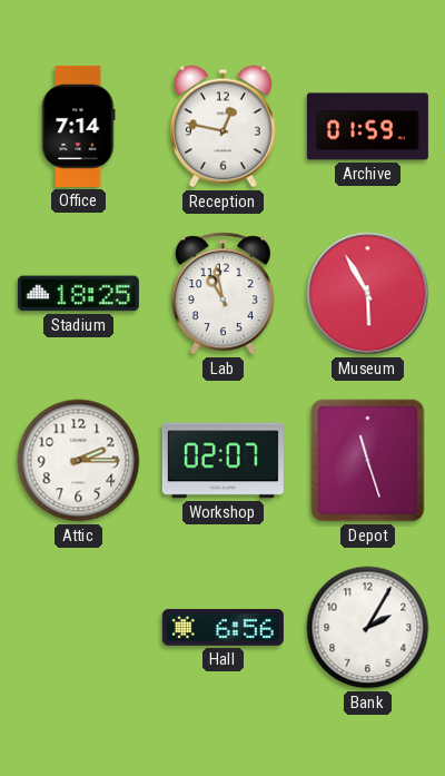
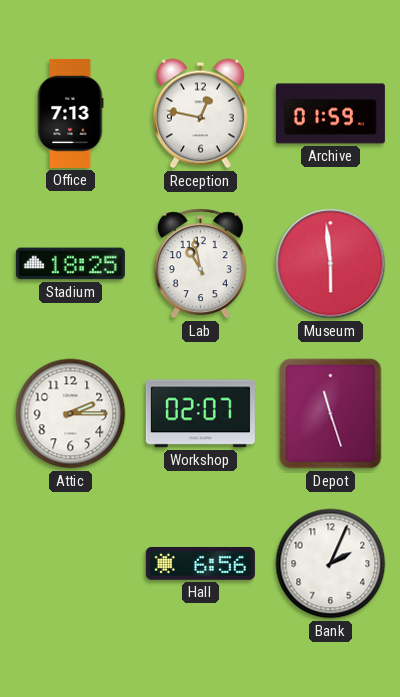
Office: 7:14 -> 7:13 (71, 113)
Museum: 5:55 -> 5:59 (331, 264)
Bank: 2:05 -> 2:04 (331, 564)
